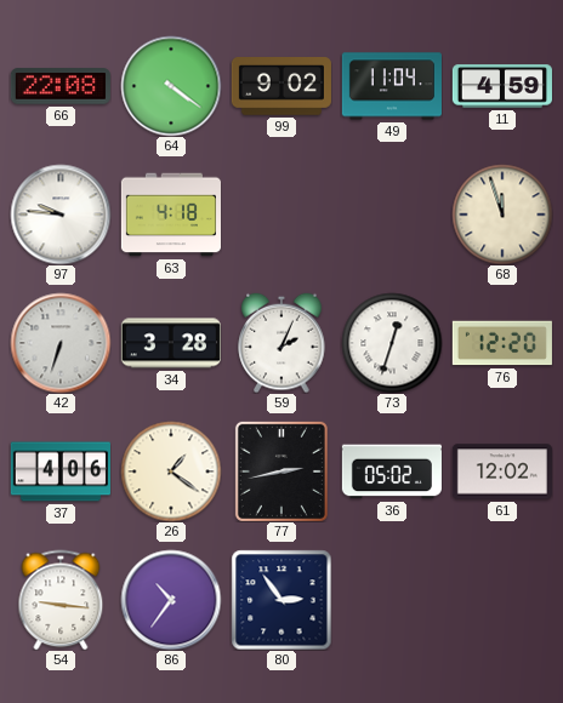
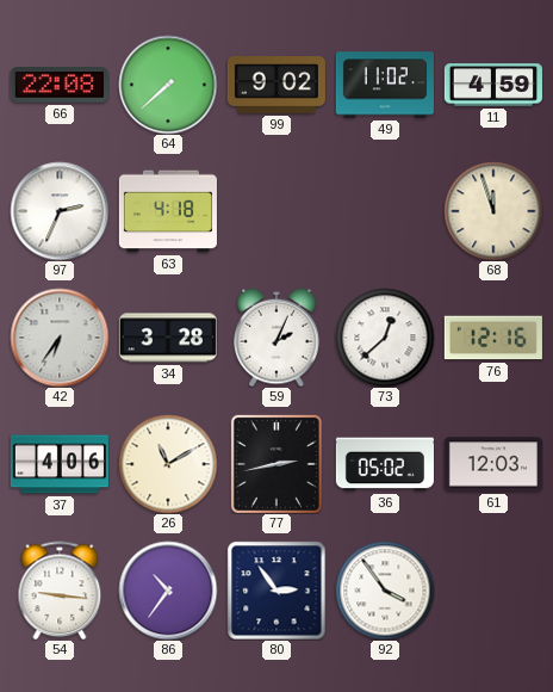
64: 4:21 -> 7:38 (168, 85)
49: 11:04 -> 11:02 (385, 85)
97: 9:46 -> 2:34 (60, 211)
42: 6:33 -> 6:36 (60, 338)
73: 12:33 -> 12:38 (385, 338)
76: 12:20 -> 12:16 (493, 338)
26: 1:21 -> 11:10 (168, 464)
61: 12:02 -> 12:03 (493, 464)
92: none -> 3:54 (385, 591)
